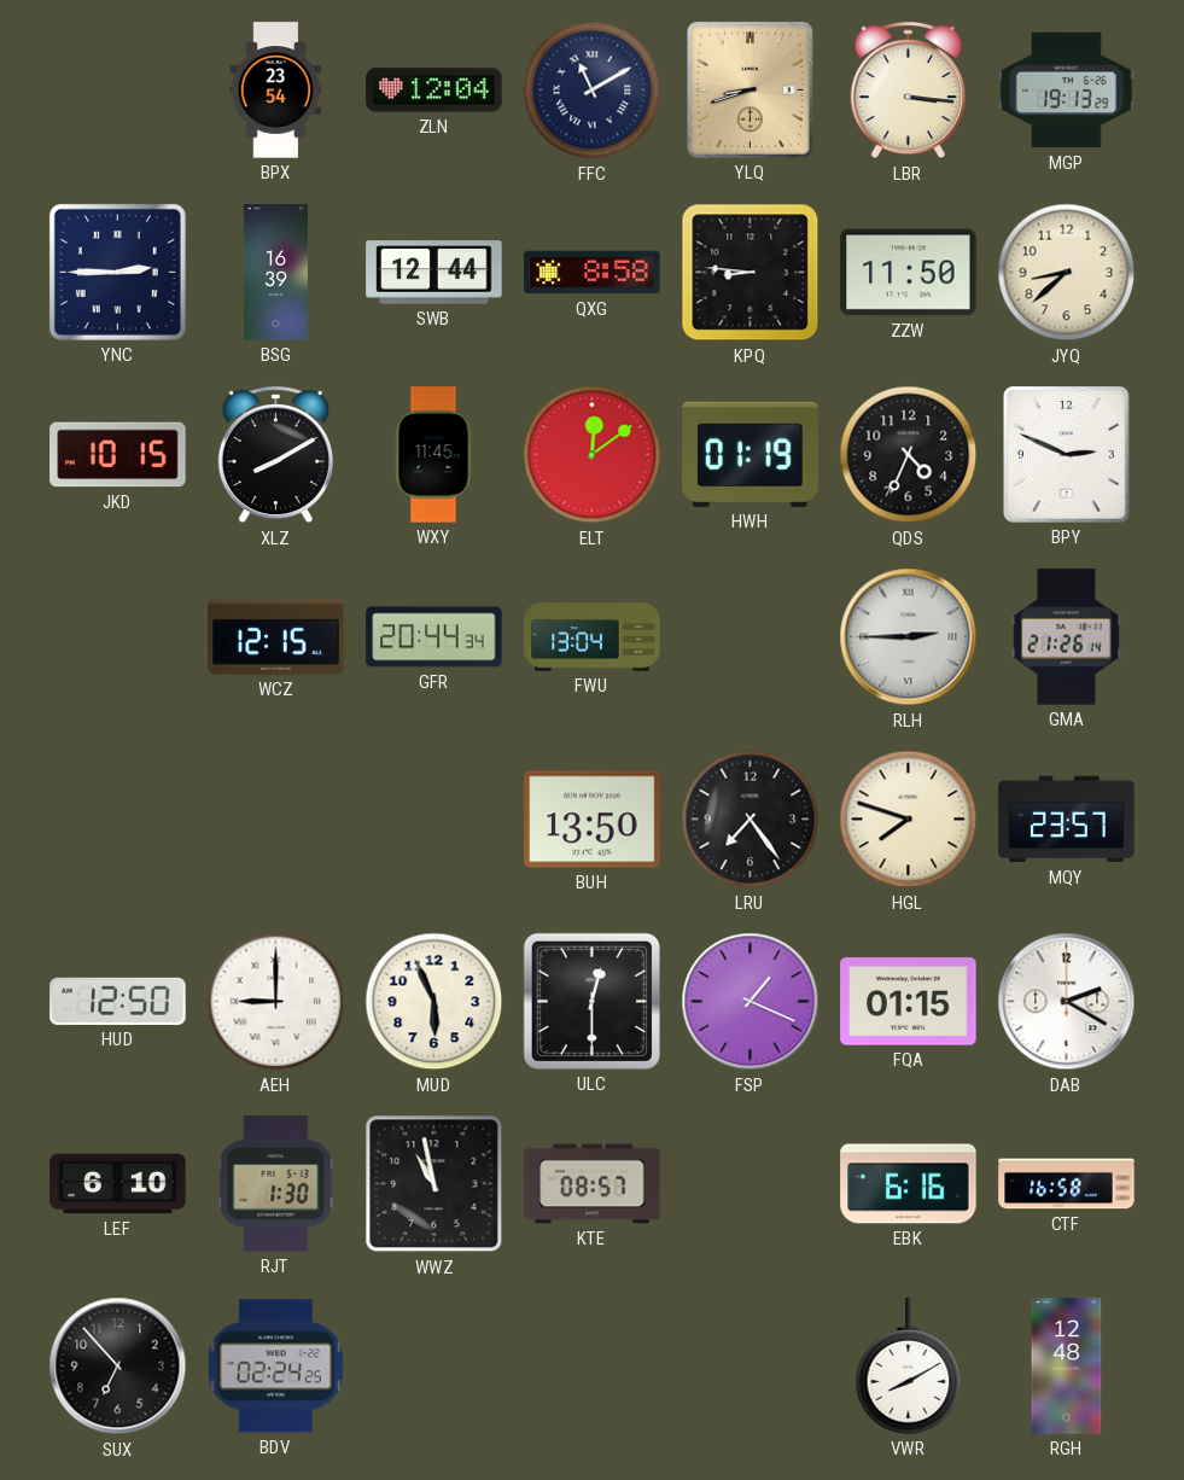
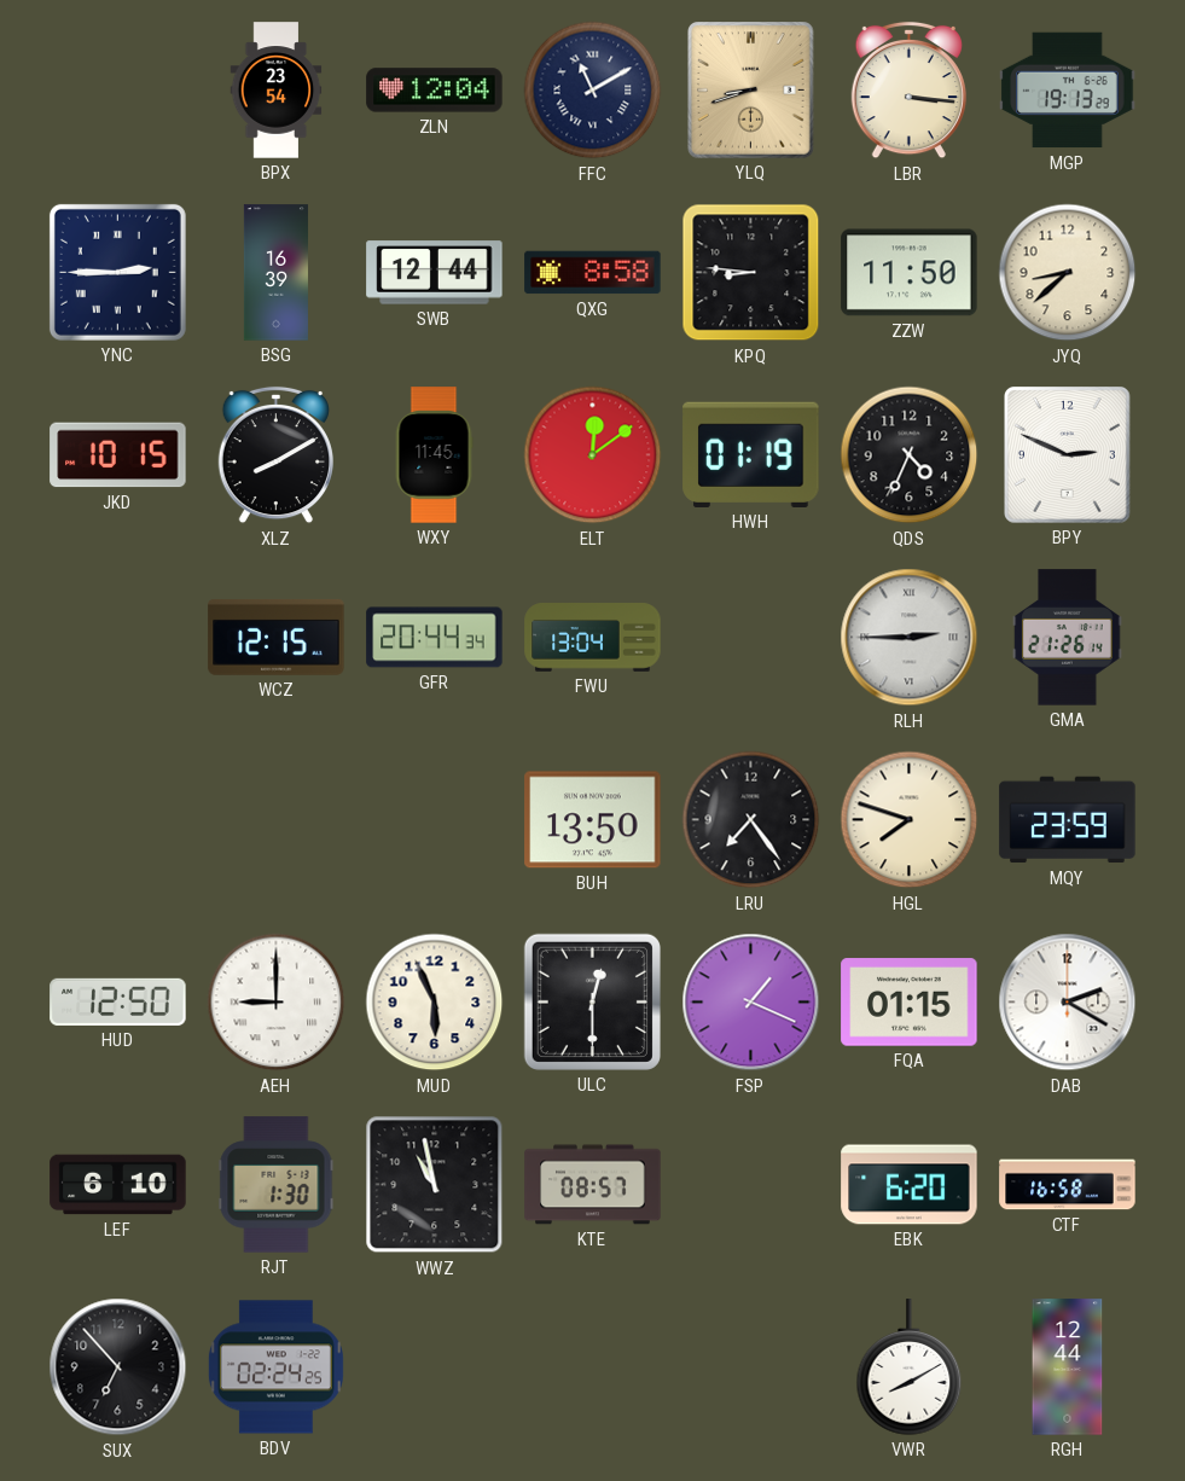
MQY: 23:57 -> 23:59 (1068, 820)
EBK: 6:16 -> 6:20 (910, 1185)
RGH: 12:48 -> 12:44 (1068, 1367)
